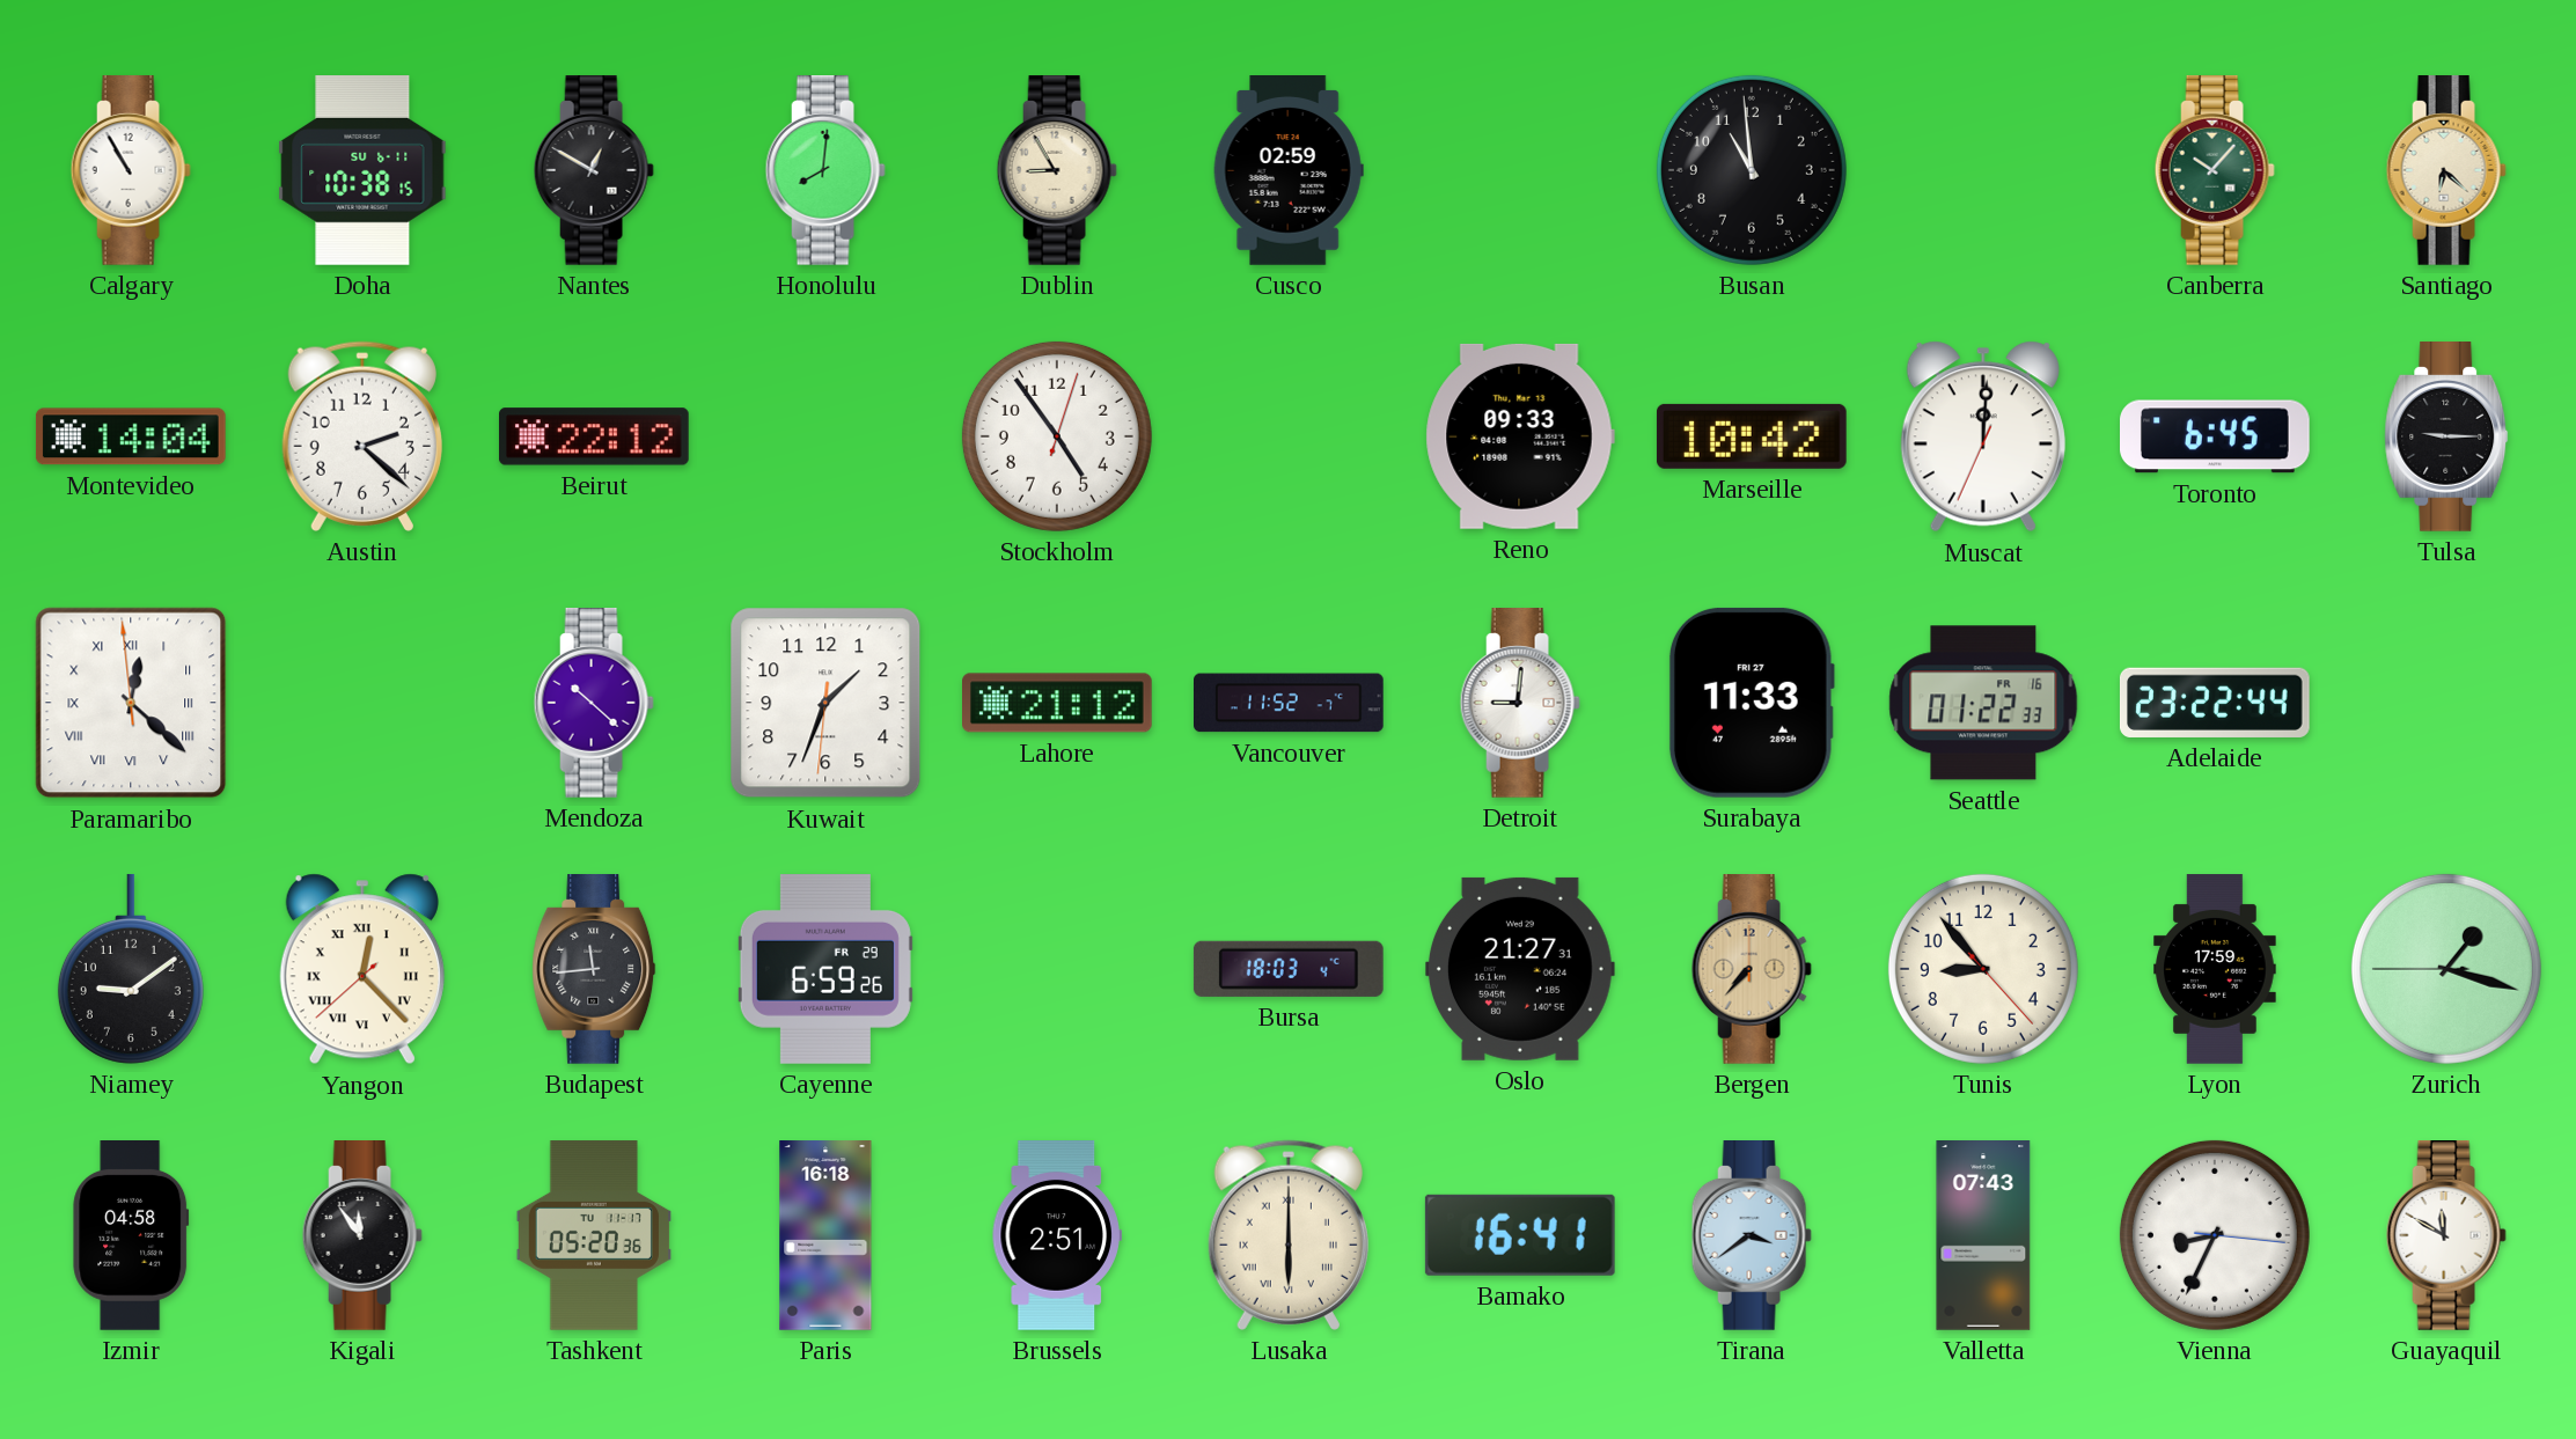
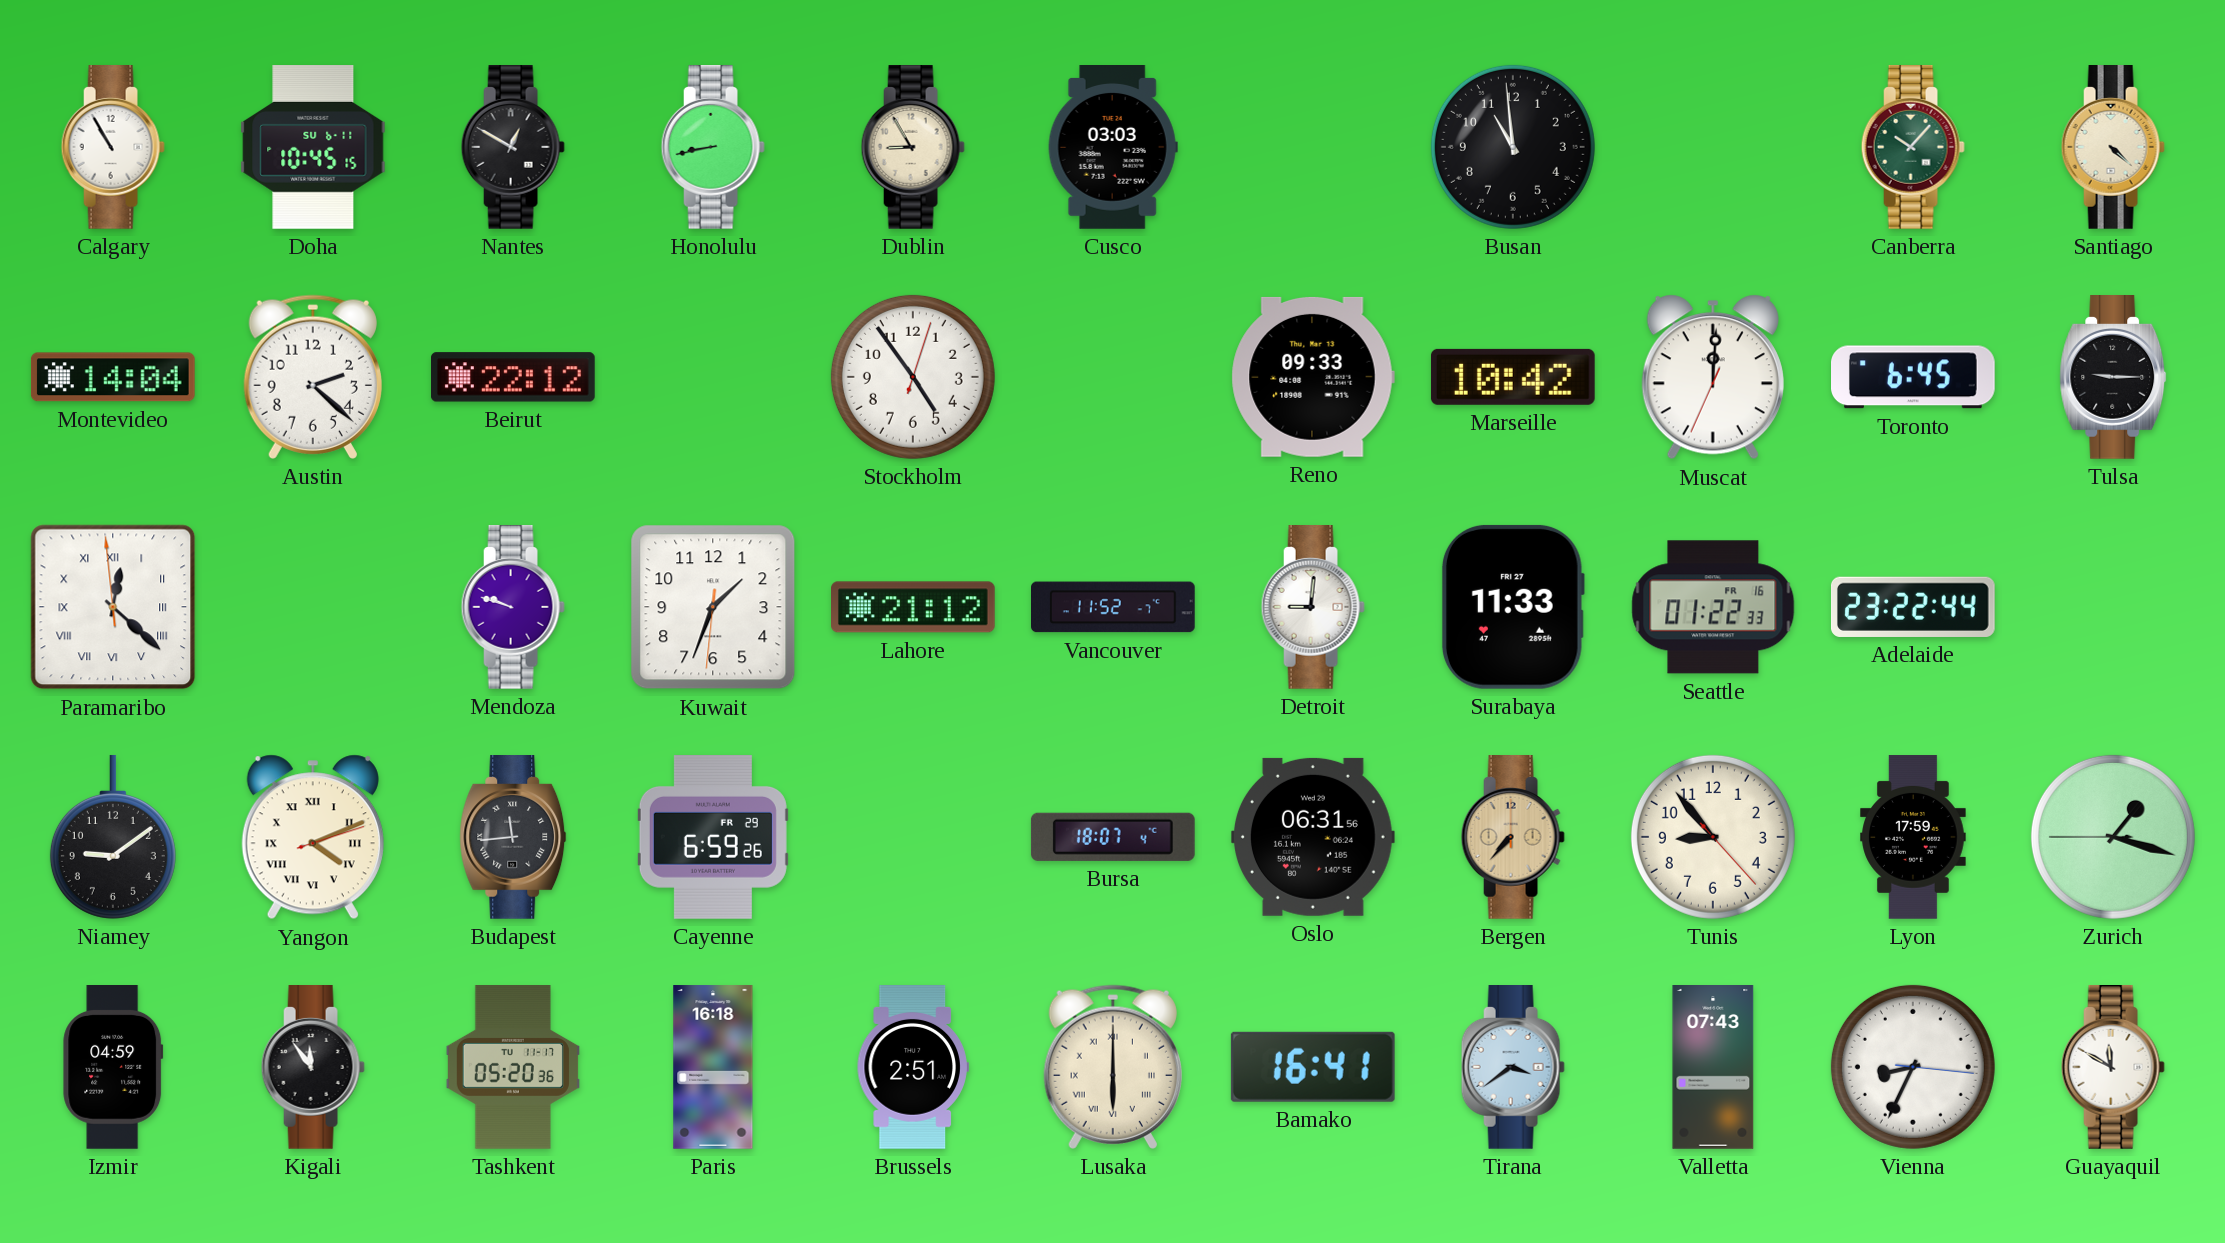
Doha: 10:38 -> 10:45 (313, 148)
Honolulu: 8:01 -> 8:43 (713, 148)
Cusco: 02:59 -> 03:03 (1113, 148)
Santiago: 6:22 -> 4:22 (2113, 148)
Mendoza: 10:22 -> 9:48 (513, 608)
Yangon: 12:22 -> 4:11 (313, 837)
Bursa: 18:03 -> 18:07 (1113, 837)
Oslo: 21:27 -> 06:31 (1313, 837)
Izmir: 04:58 -> 04:59 (113, 1068)
